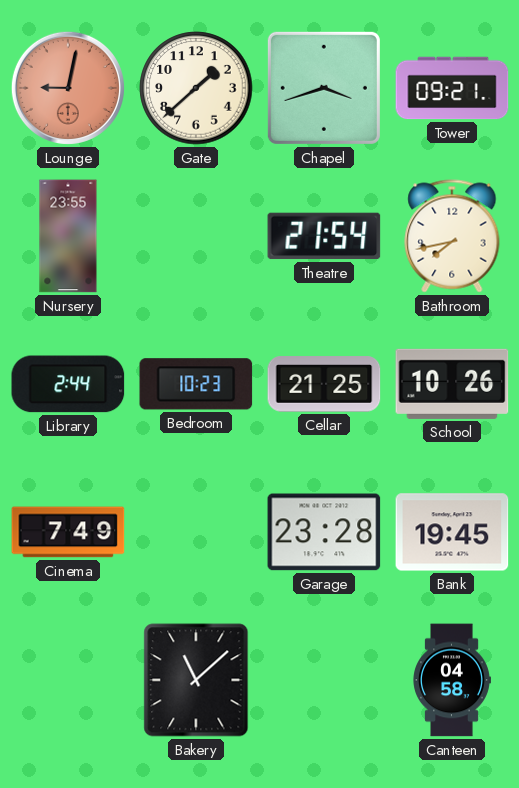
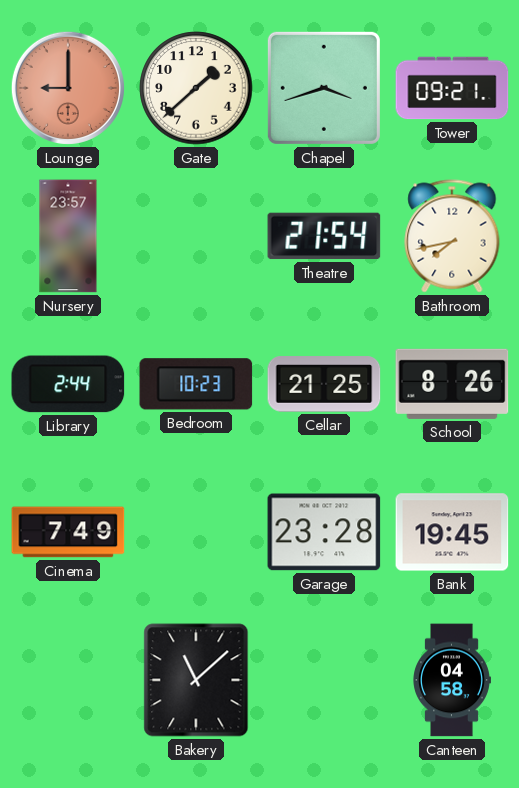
Lounge: 9:02 -> 9:00 (68, 88)
Nursery: 23:55 -> 23:57 (68, 236)
School: 10:26 -> 8:26 (452, 384)
